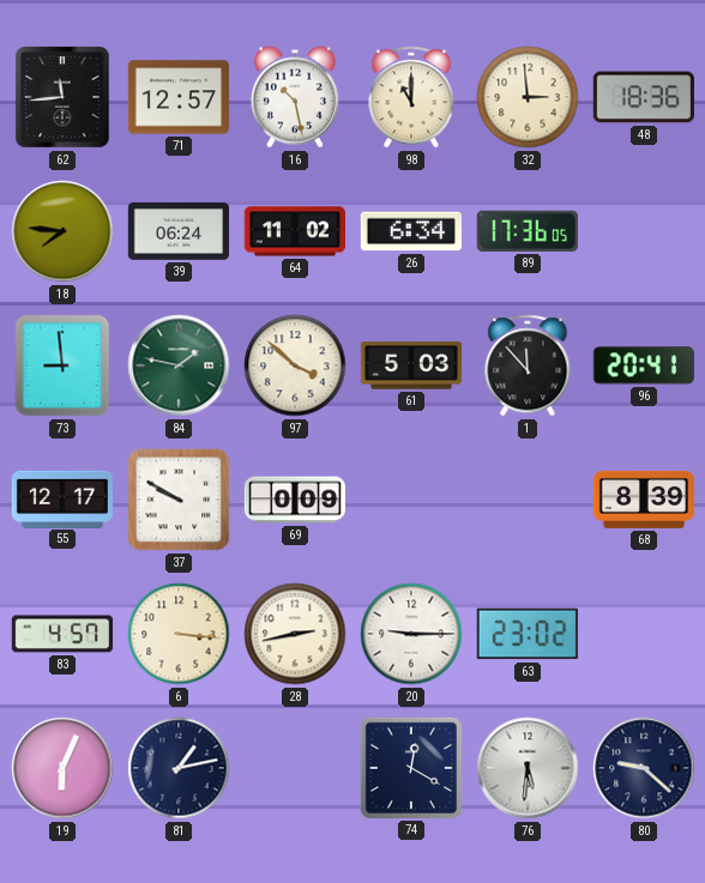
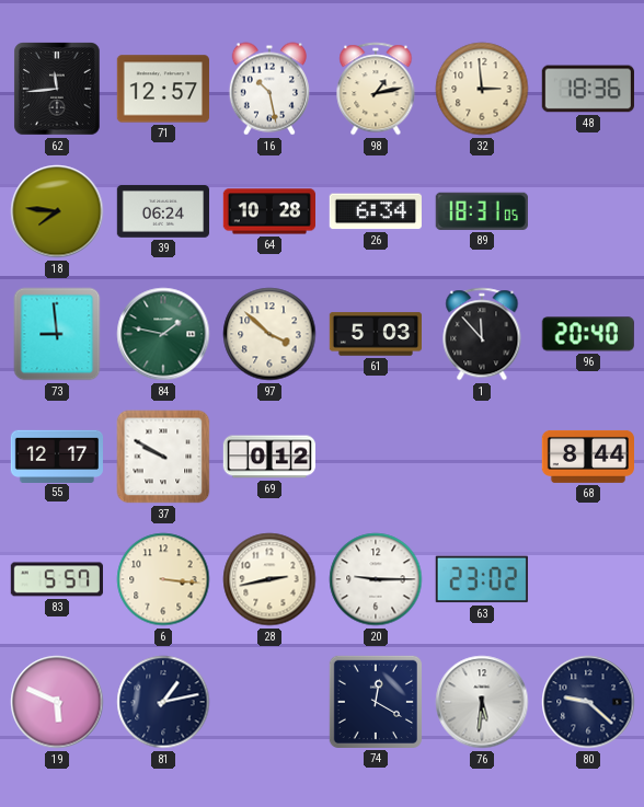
98: 11:00 -> 1:13 (376, 89)
64: 11:02 -> 10:28 (268, 211)
89: 17:36 -> 18:31 (482, 211)
96: 20:41 -> 20:40 (588, 334)
69: 0:09 -> 0:12 (268, 457)
68: 8:39 -> 8:44 (587, 457)
83: 4:57 -> 5:57 (56, 579)
19: 6:04 -> 5:49 (57, 702)
